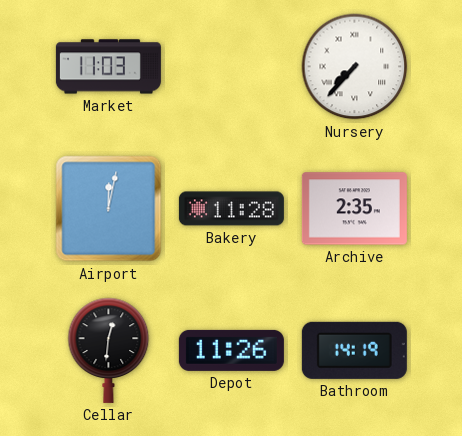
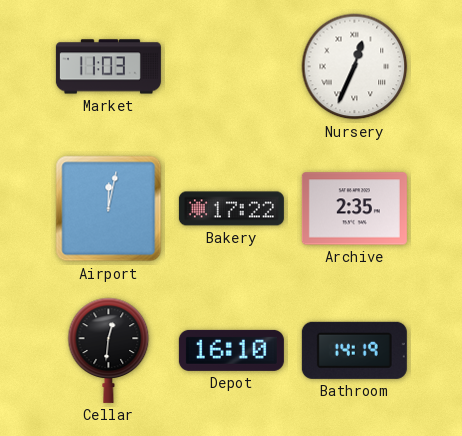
Nursery: 7:37 -> 12:34 (355, 67)
Bakery: 11:28 -> 17:22 (231, 209)
Depot: 11:26 -> 16:10 (231, 350)
